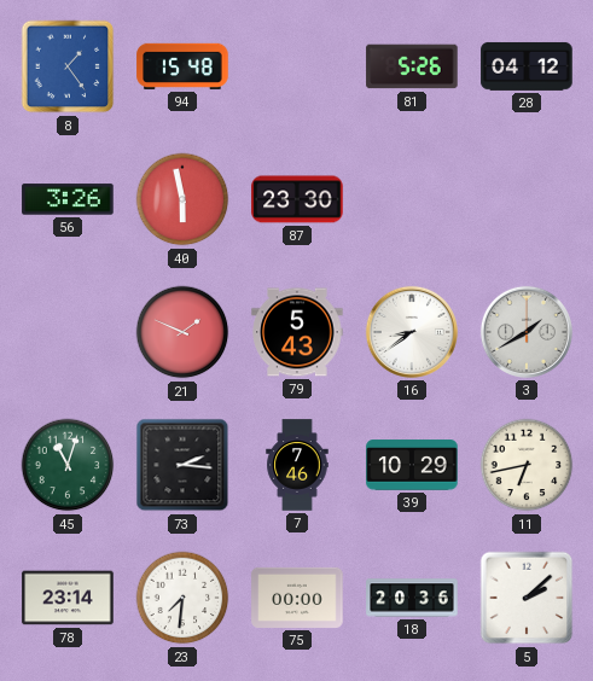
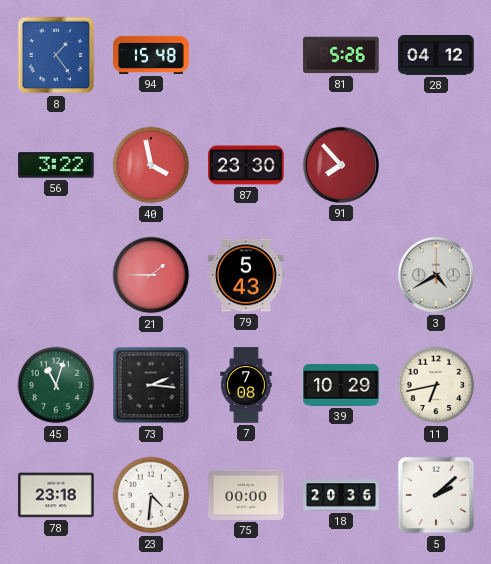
56: 3:26 -> 3:22 (56, 165)
40: 5:58 -> 3:58 (151, 165)
91: none -> 7:53 (341, 165)
21: 1:49 -> 1:45 (151, 275)
16: 8:39 -> none (412, 332)
3: 1:40 -> 4:40 (436, 275)
7: 7:46 -> 7:08 (246, 385)
78: 23:14 -> 23:18 (56, 495)
23: 7:31 -> 4:31 (151, 495)
